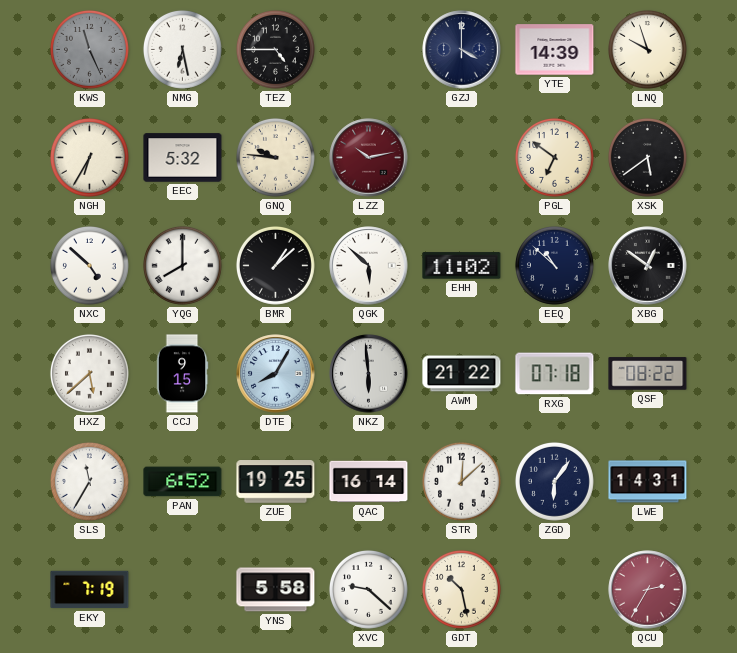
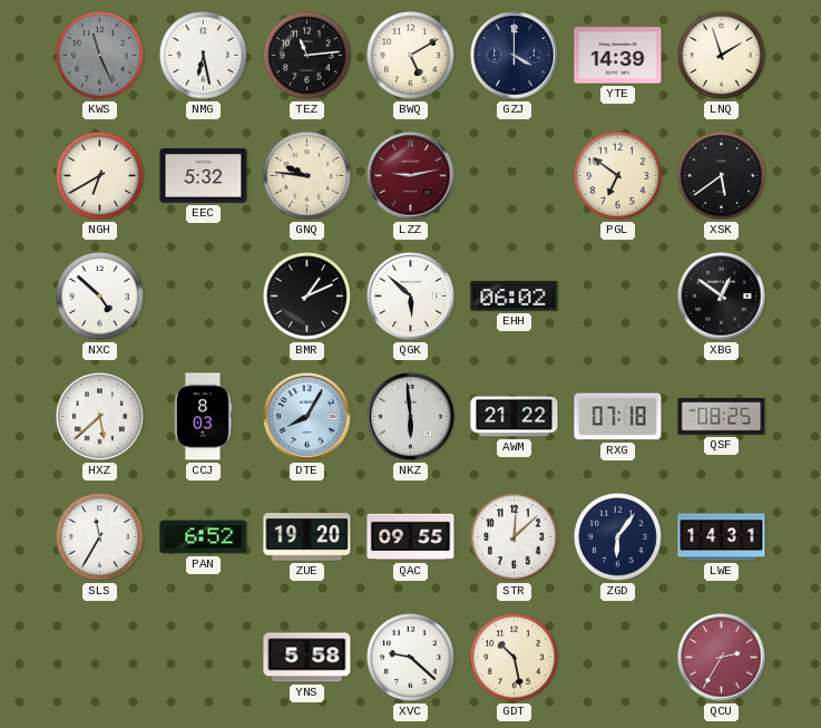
TEZ: 4:45 -> 11:14 (306, 55)
BWQ: none -> 5:10 (410, 55)
LNQ: 9:57 -> 1:57 (721, 55)
NGH: 6:35 -> 6:40 (99, 175)
LZZ: 10:13 -> 9:13 (411, 176)
YQG: 8:00 -> none (182, 265)
BMR: 1:08 -> 1:11 (306, 295)
EHH: 11:02 -> 06:02 (515, 297)
EEQ: 10:52 -> none (554, 265)
CCJ: 9:15 -> 8:03 (203, 417)
QSF: 08:22 -> 08:25 (722, 417)
ZUE: 19:25 -> 19:20 (307, 537)
QAC: 16:14 -> 09:55 (411, 537)
EKY: 7:19 -> none (90, 590)
